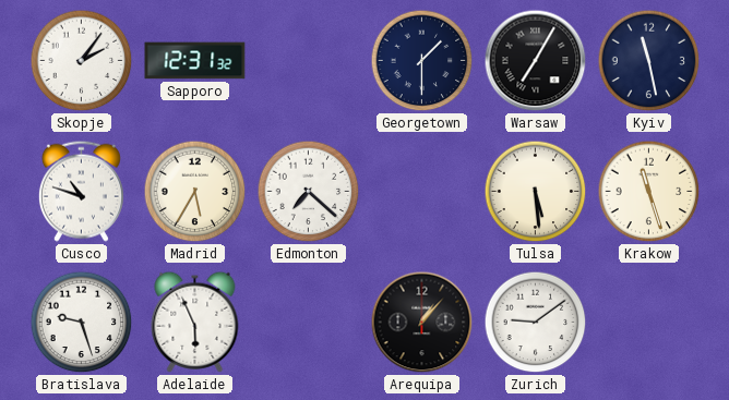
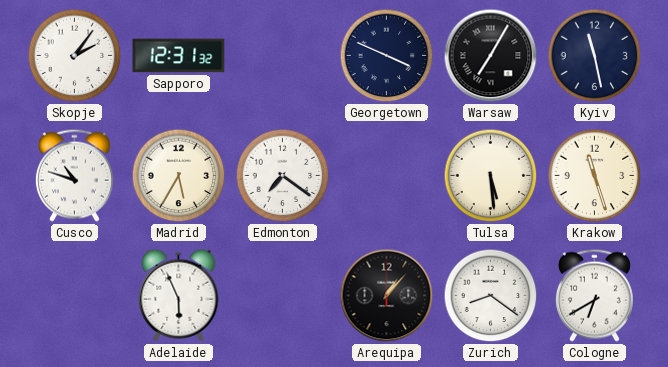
Georgetown: 1:30 -> 3:49 (387, 56)
Edmonton: 7:22 -> 7:21 (283, 176)
Bratislava: 9:27 -> none (82, 323)
Zurich: 9:09 -> 8:21 (491, 296)
Cologne: none -> 6:40 (594, 295)
